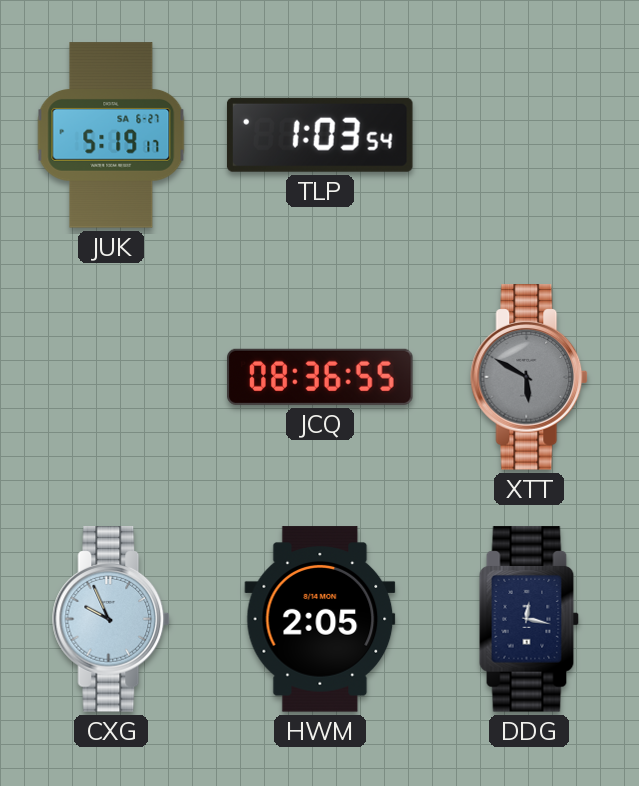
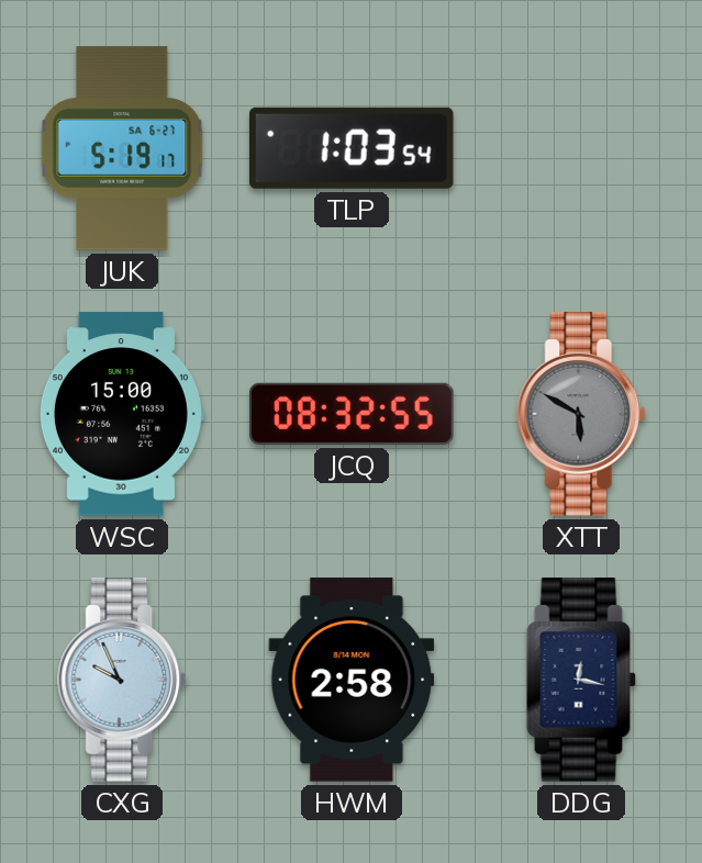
WSC: none -> 15:00 (121, 414)
JCQ: 08:36 -> 08:32 (352, 414)
HWM: 2:05 -> 2:58 (352, 680)
